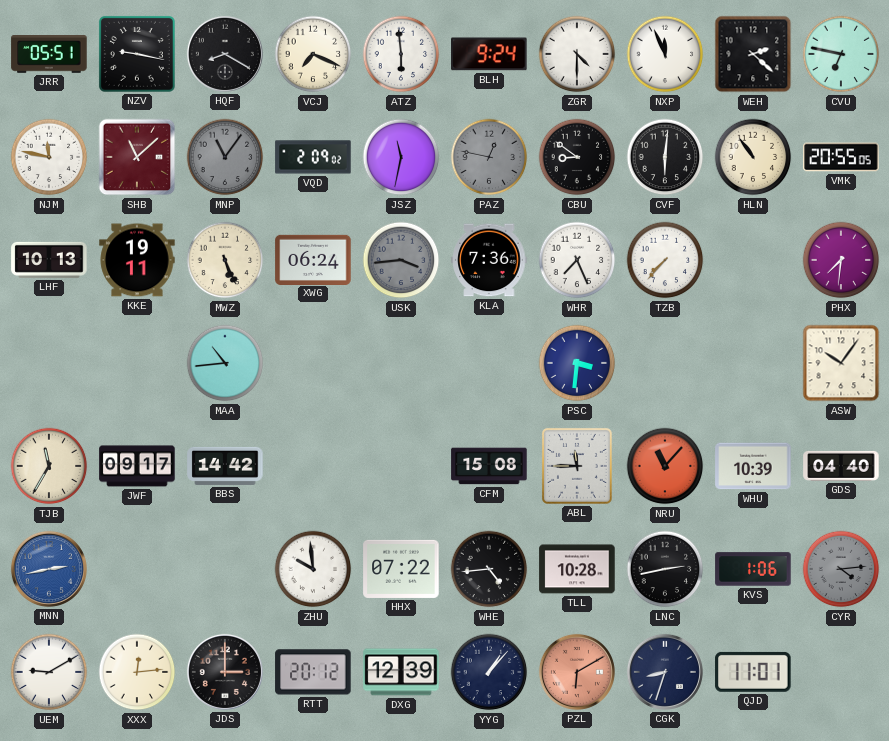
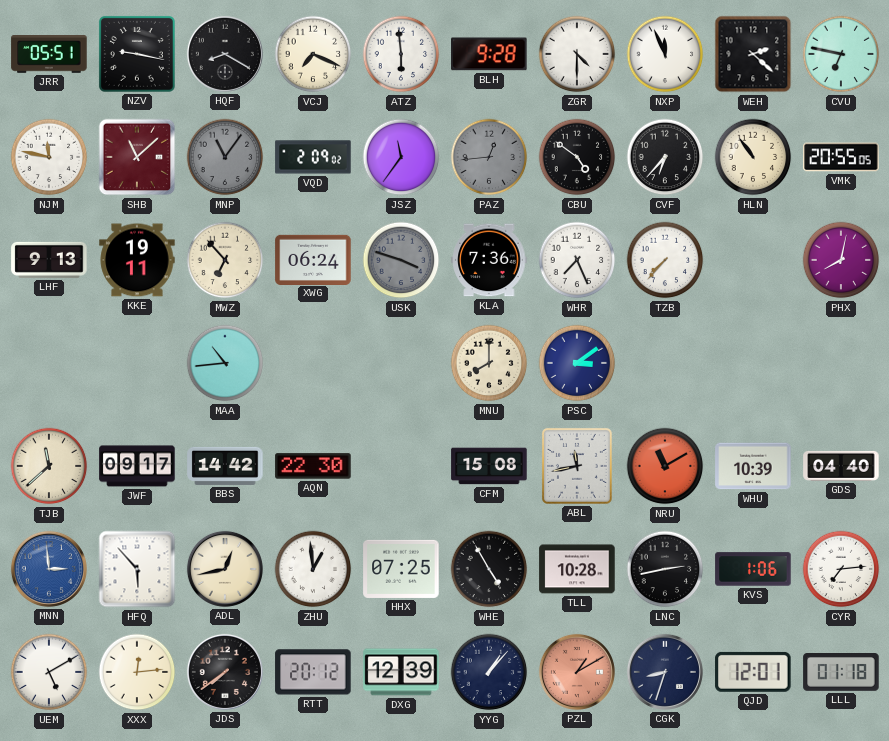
BLH: 9:24 -> 9:28 (489, 54)
JSZ: 11:32 -> 11:36 (401, 157)
PAZ: 12:47 -> 12:44 (489, 157)
CBU: 8:51 -> 4:51 (577, 157)
CVF: 6:01 -> 6:37 (665, 157)
LHF: 10:13 -> 9:13 (49, 260)
MWZ: 5:26 -> 6:53 (225, 260)
USK: 3:44 -> 3:48 (401, 260)
PHX: 7:31 -> 8:02 (841, 260)
MNU: none -> 8:00 (489, 363)
PSC: 3:31 -> 3:09 (577, 363)
ASW: 10:06 -> none (841, 363)
TJB: 11:35 -> 11:38 (49, 466)
AQN: none -> 22:30 (313, 466)
ABL: 11:45 -> 11:43 (577, 466)
NRU: 11:07 -> 11:10 (665, 466)
MNN: 2:43 -> 2:59 (49, 569)
HFQ: none -> 5:53 (137, 569)
ADL: none -> 12:43 (225, 569)
ZHU: 9:59 -> 12:59 (313, 569)
HHX: 07:22 -> 07:25 (401, 569)
WHE: 4:44 -> 4:55 (489, 569)
CYR: 4:14 -> 7:14 (841, 569)
CYR dial: grey -> white (841, 569)
UEM: 9:10 -> 5:10 (49, 672)
JDS: 3:00 -> 7:39 (225, 672)
PZL: 6:10 -> 1:10 (577, 672)
QJD: 11:01 -> 12:01 (753, 672)
LLL: none -> 01:18 (841, 673)
